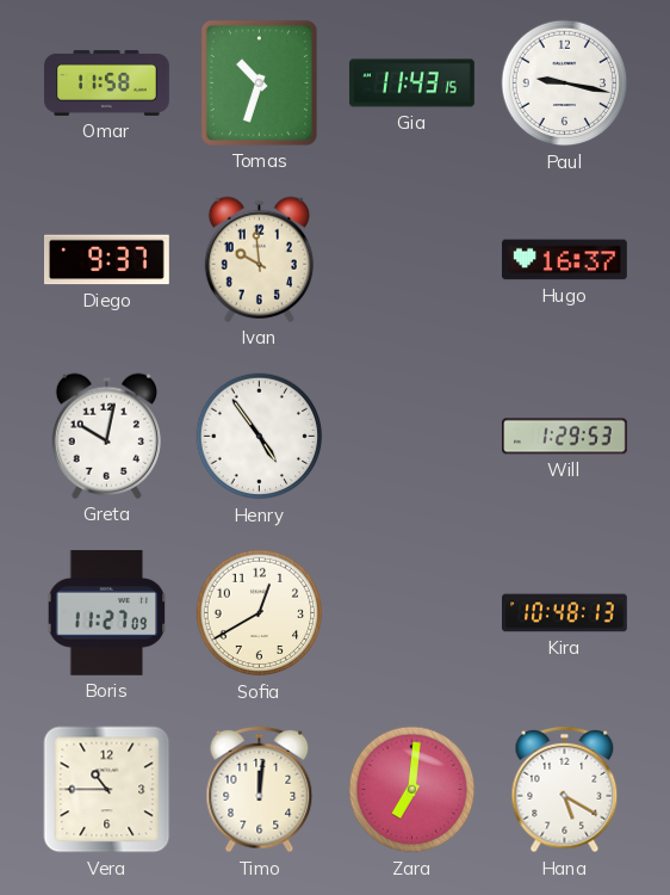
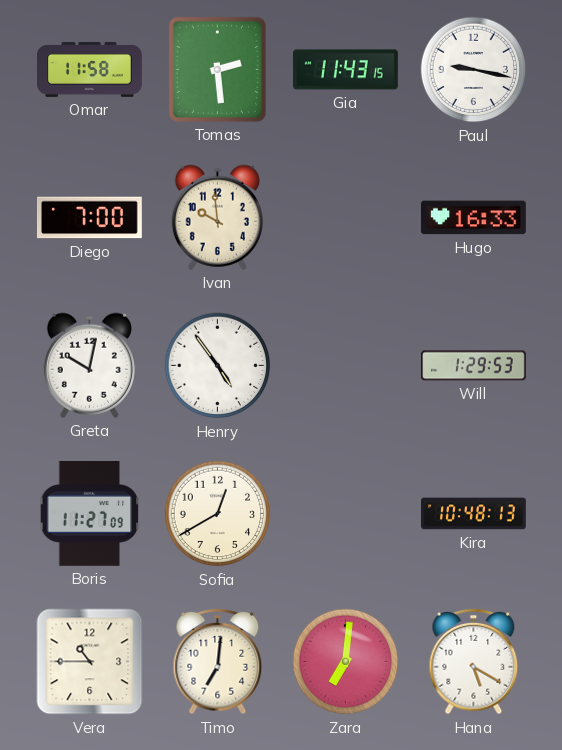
Tomas: 10:33 -> 2:29 (217, 69)
Diego: 9:37 -> 7:00 (90, 218)
Hugo: 16:37 -> 16:33 (473, 218)
Timo: 12:01 -> 7:01 (218, 662)
